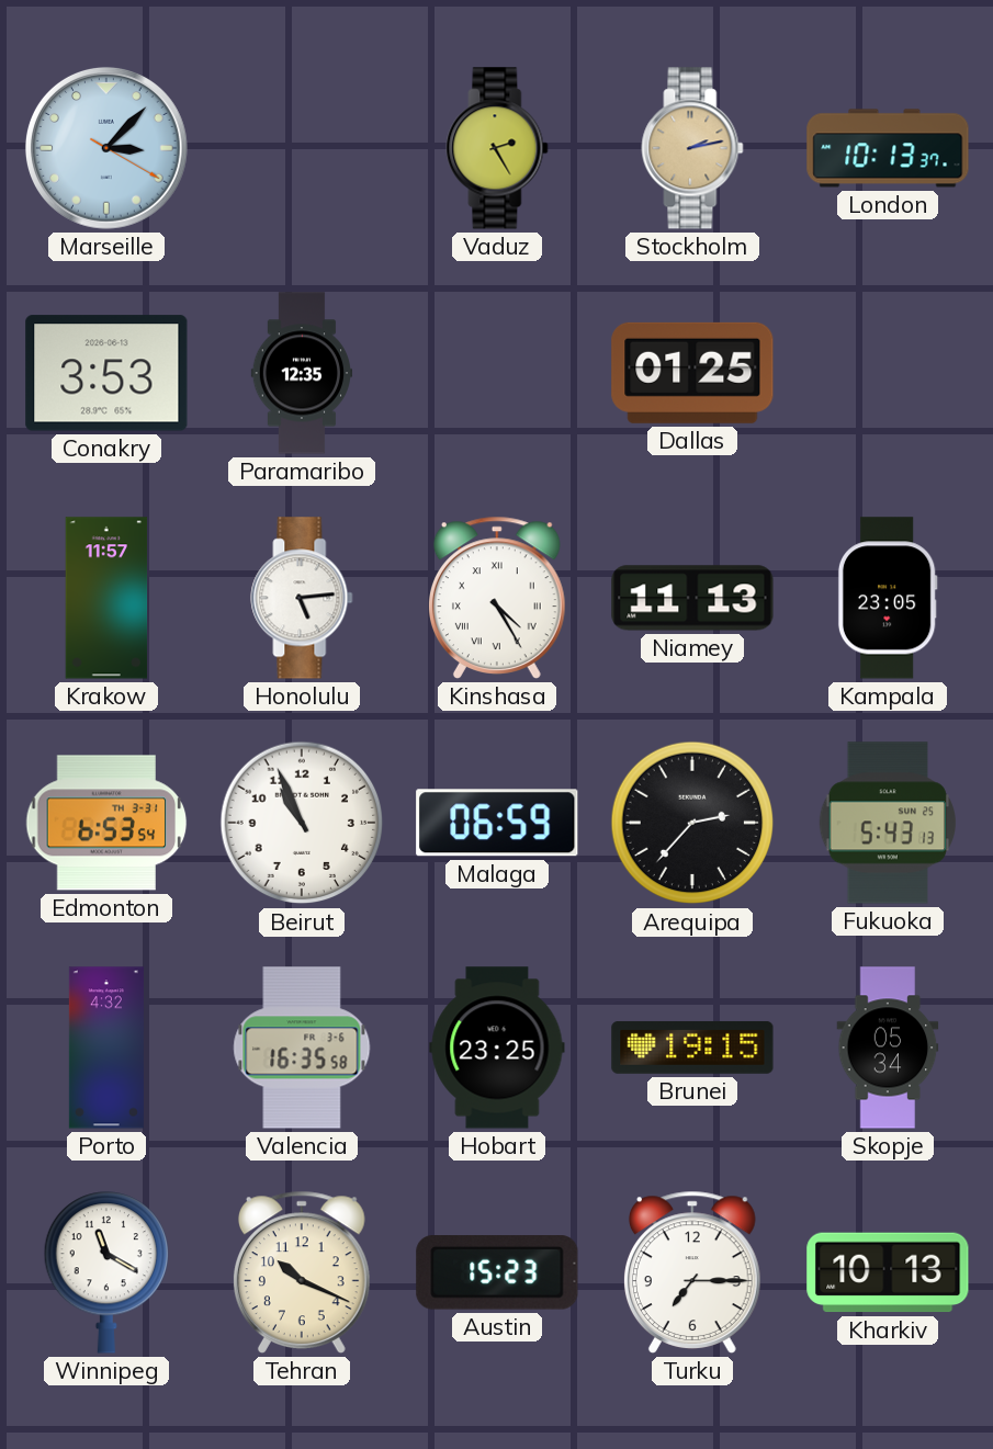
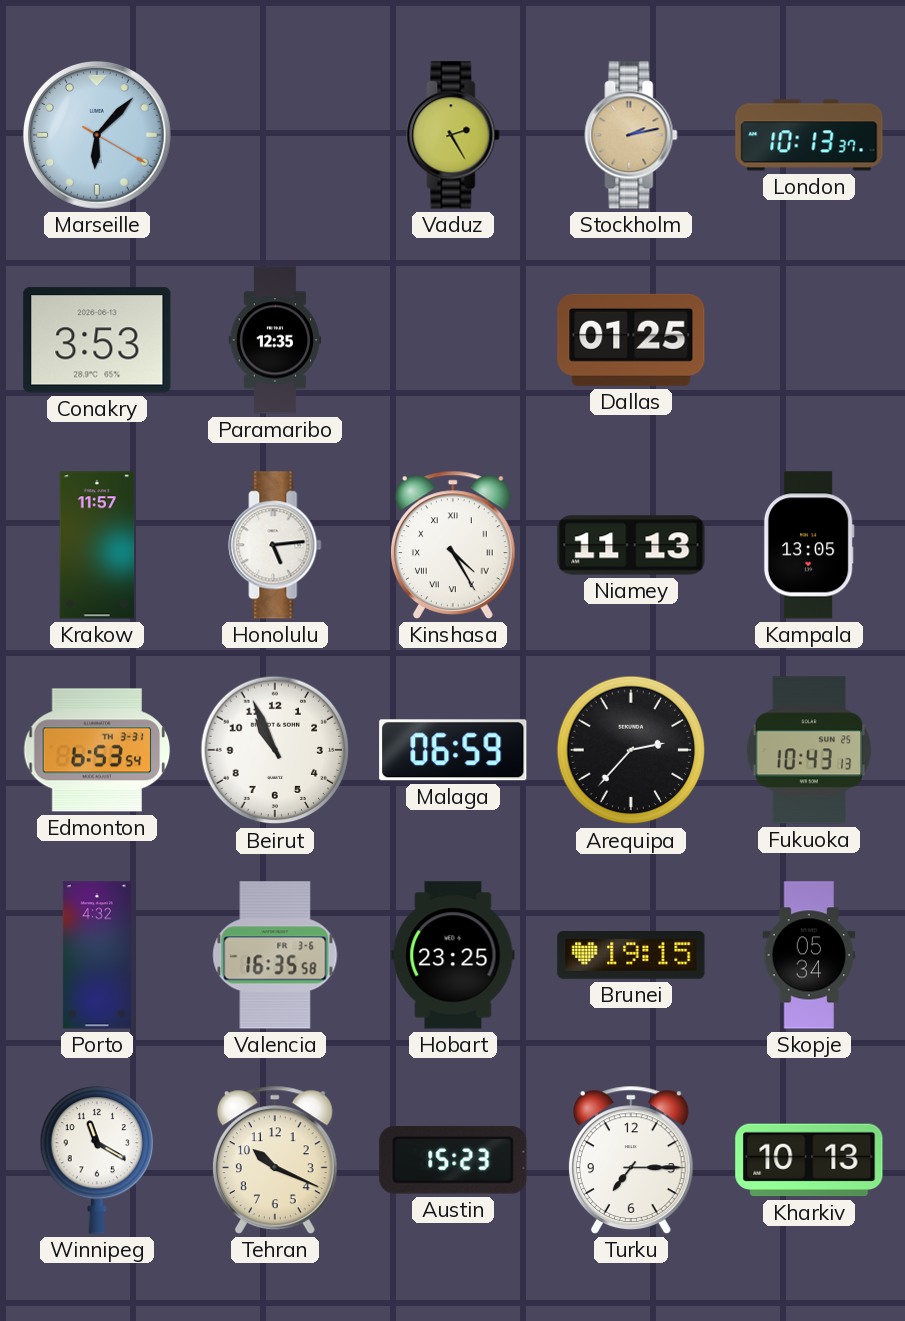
Marseille: 3:07 -> 6:07 (97, 135)
Kampala: 23:05 -> 13:05 (809, 545)
Fukuoka: 5:43 -> 10:43 (808, 750)
